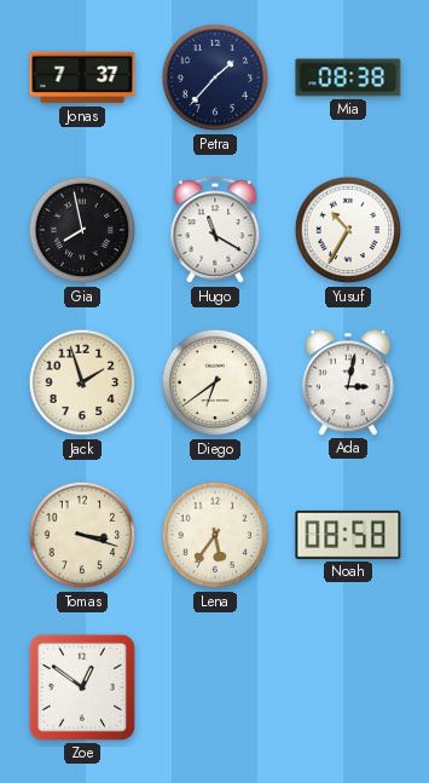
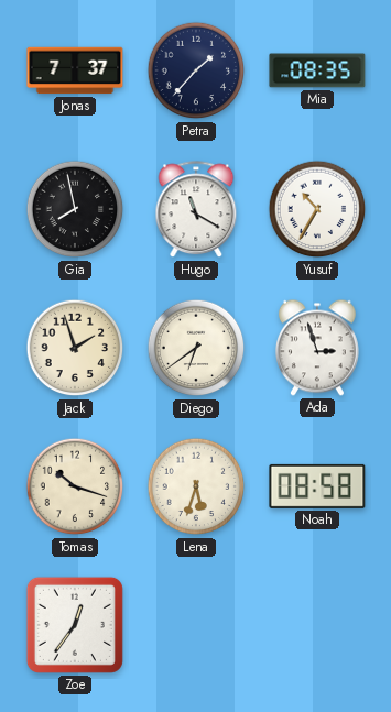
Mia: 08:38 -> 08:35 (317, 70)
Ada: 3:02 -> 2:57 (317, 348)
Tomas: 3:18 -> 10:18 (75, 486)
Lena: 5:36 -> 5:33 (196, 486)
Zoe: 12:51 -> 12:36 (75, 625)
